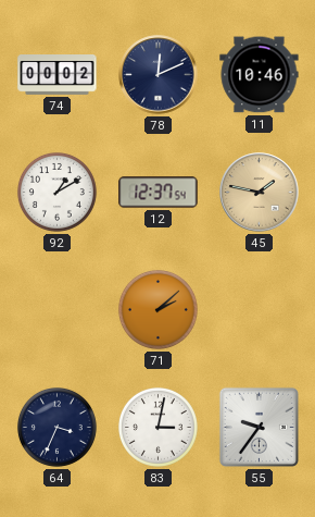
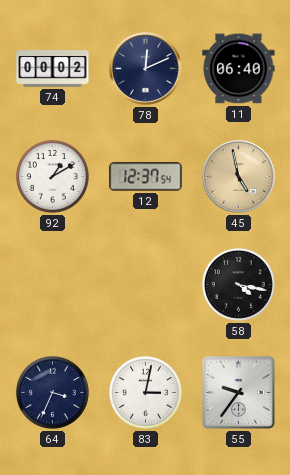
11: 10:46 -> 06:40 (239, 69)
45: 1:47 -> 4:58 (239, 177)
71: 2:08 -> none (157, 309)
58: none -> 4:17 (238, 284)
